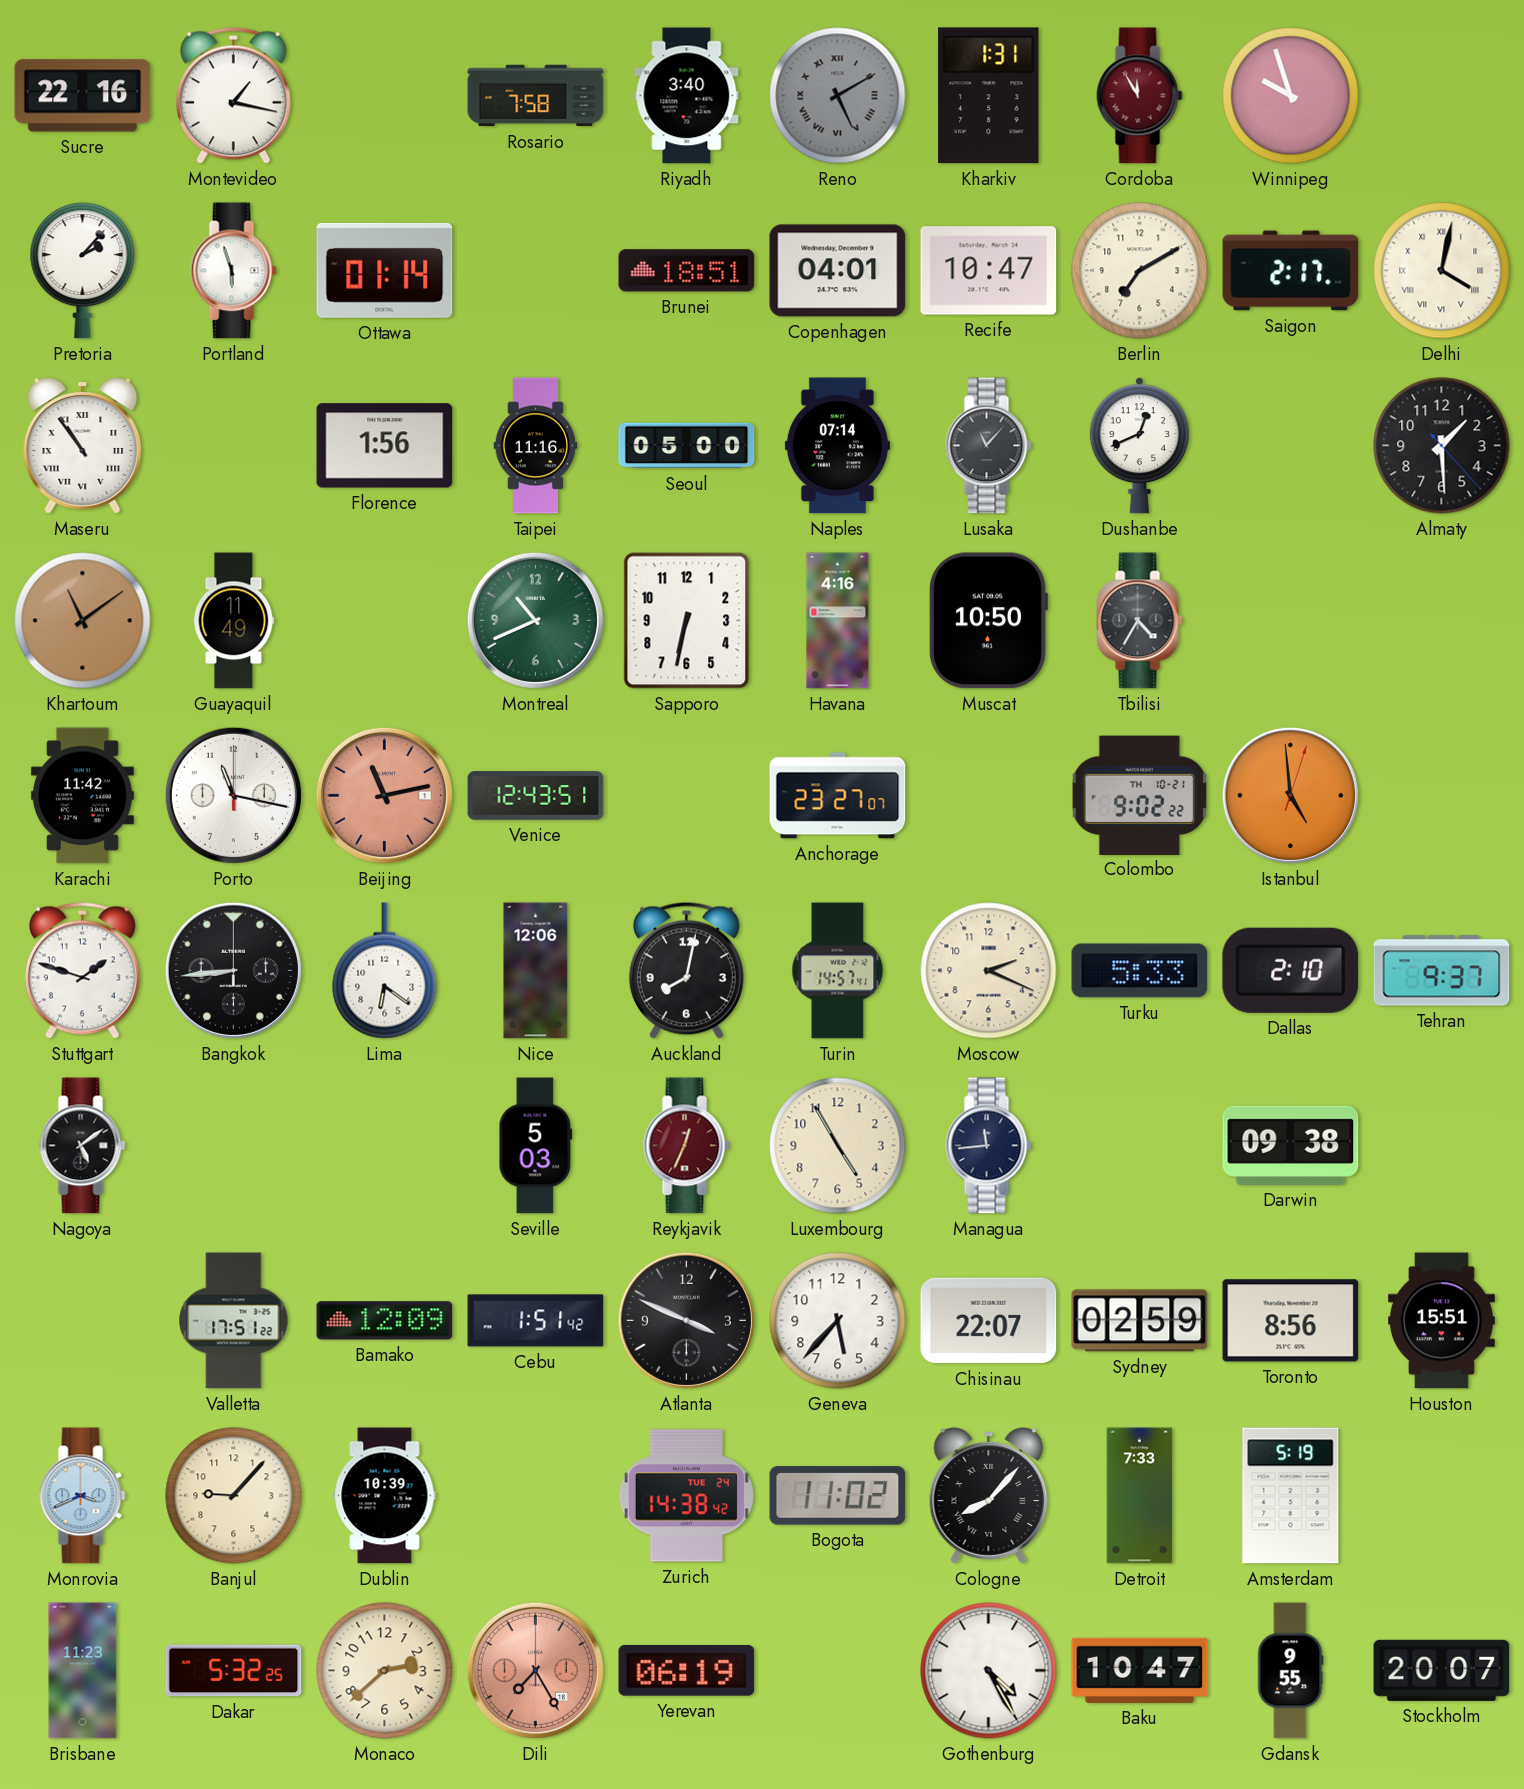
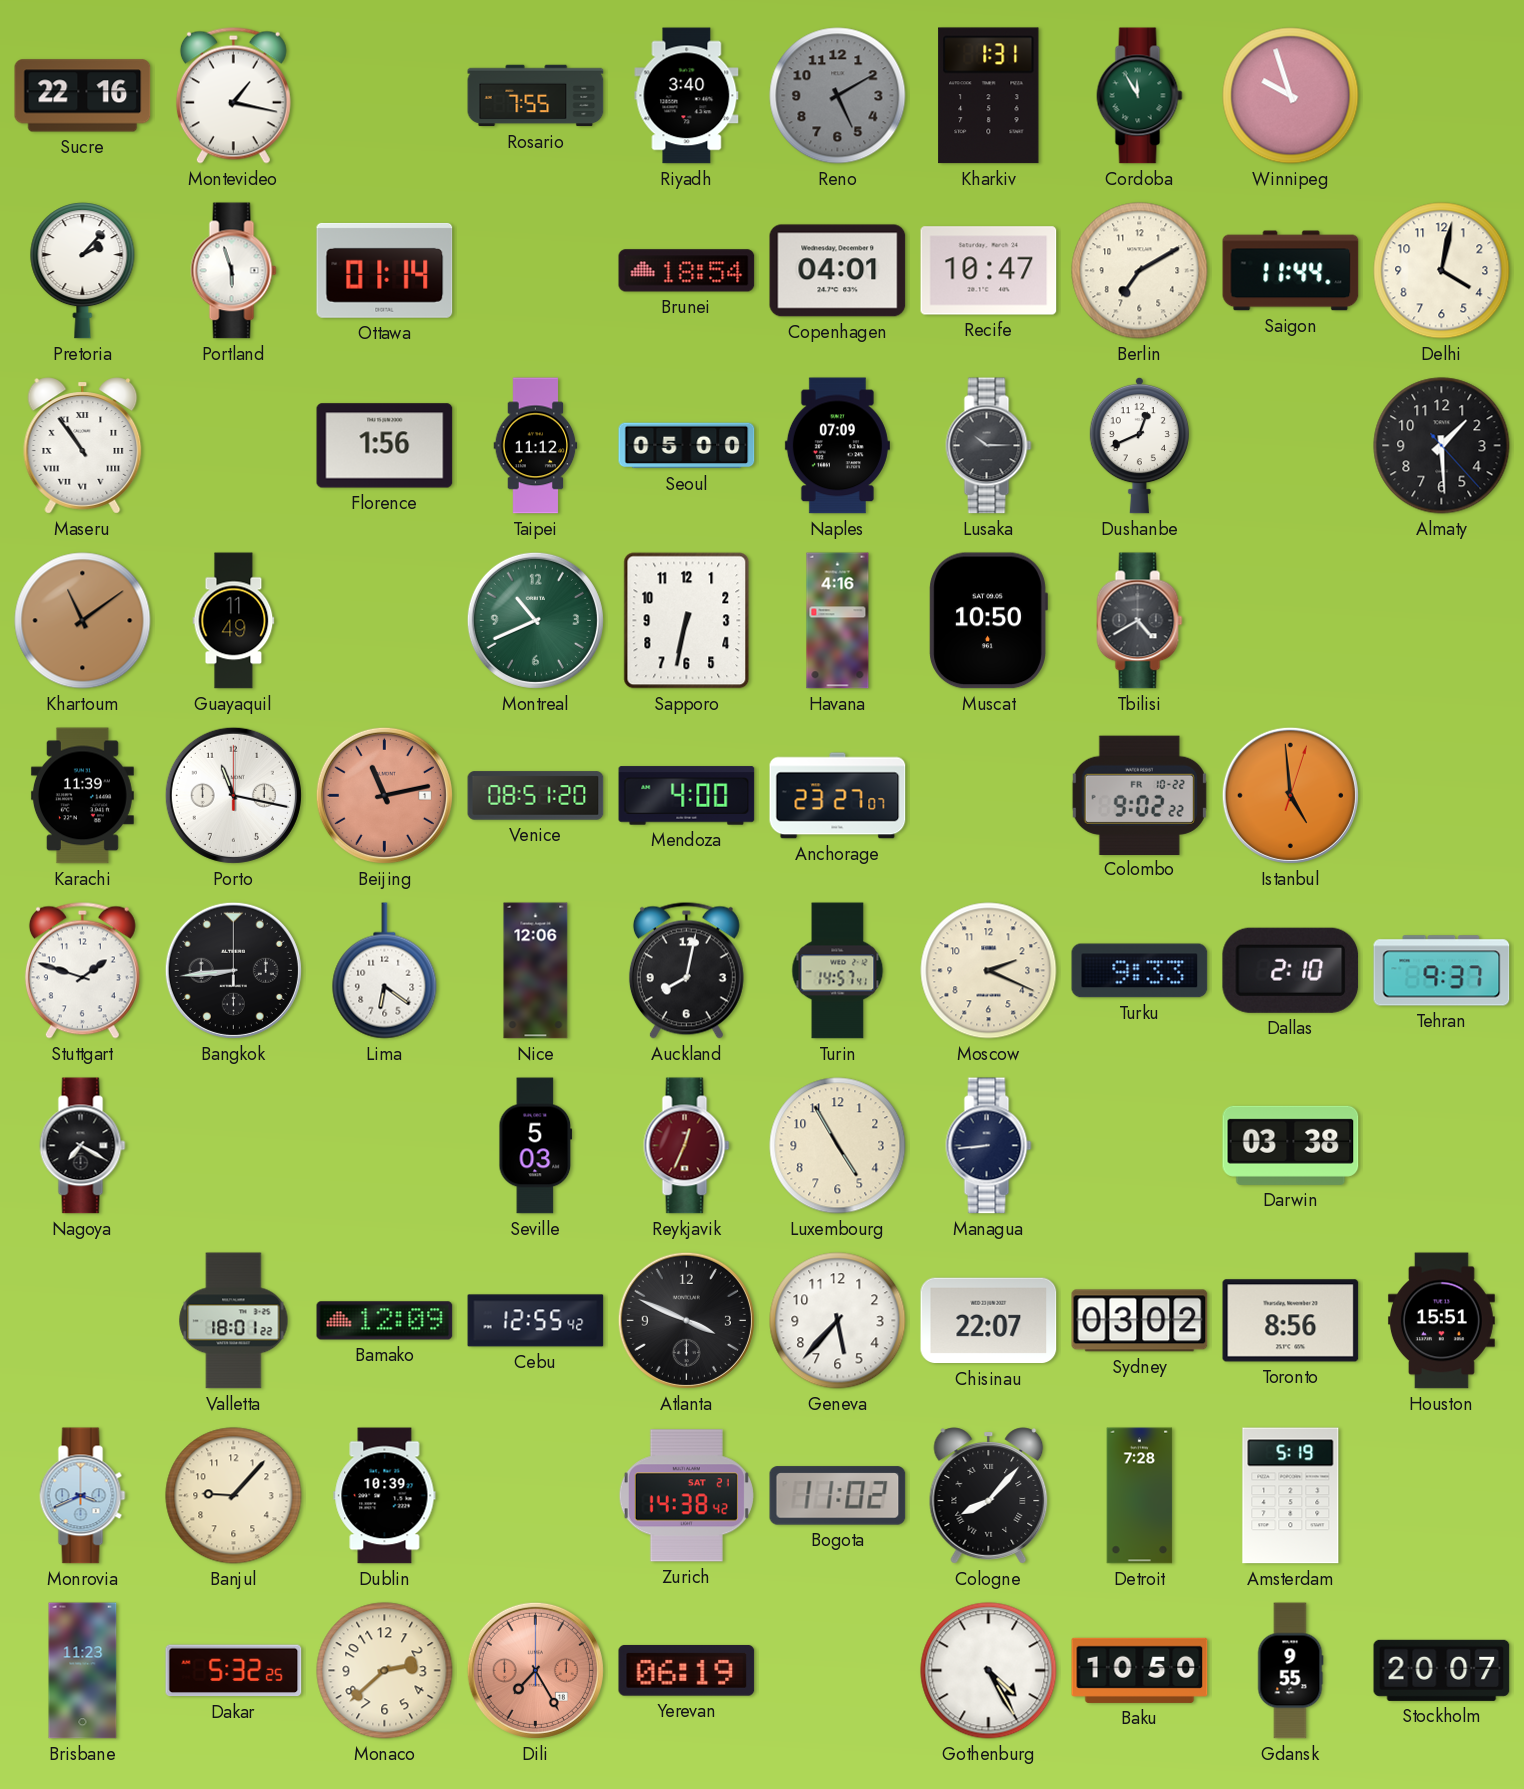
Rosario: 7:58 -> 7:55 (536, 96)
Reno numerals: Roman -> Arabic (838, 96)
Cordoba dial: burgundy -> green (1140, 96)
Brunei: 18:51 -> 18:54 (687, 271)
Saigon: 2:17 -> 11:44 (1291, 271)
Delhi numerals: Roman -> Arabic (1442, 271)
Taipei: 11:16 -> 11:12 (536, 446)
Naples: 07:14 -> 07:09 (837, 446)
Lusaka: 11:07 -> 10:15 (989, 446)
Tbilisi: 4:35 -> 4:40 (1140, 621)
Karachi: 11:42 -> 11:39 (82, 796)
Venice: 12:43 -> 08:51 (536, 796)
Mendoza: none -> 4:00 (687, 796)
Colombo date: TH 10-21 -> FR 10-22 (1139, 795)
Turku: 5:33 -> 9:33 (1140, 971)
Nagoya: 5:09 -> 7:20 (83, 1146)
Managua: 11:44 -> 8:44 (989, 1146)
Darwin: 09:38 -> 03:38 (1291, 1145)
Valletta: 17:51 -> 18:01 (234, 1321)
Cebu: 1:51 -> 12:55 (536, 1321)
Sydney: 02:59 -> 03:02 (1140, 1321)
Zurich date: TUE 24 -> SAT 21 (686, 1496)
Detroit: 7:33 -> 7:28 (1140, 1496)
Baku: 10:47 -> 10:50 (1140, 1670)
